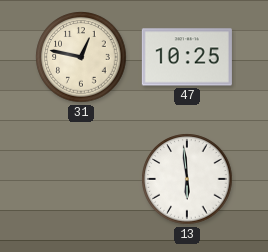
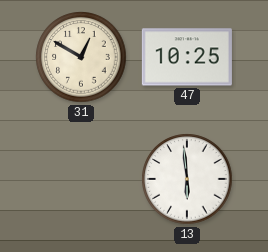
31: 12:47 -> 12:50 (81, 57)
